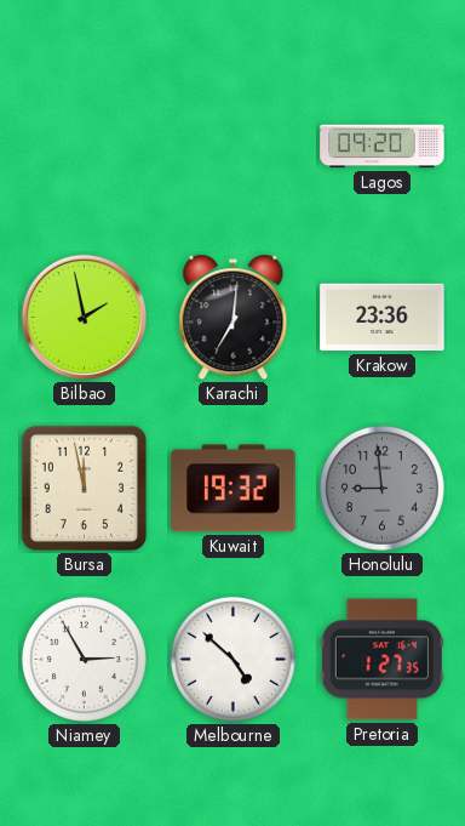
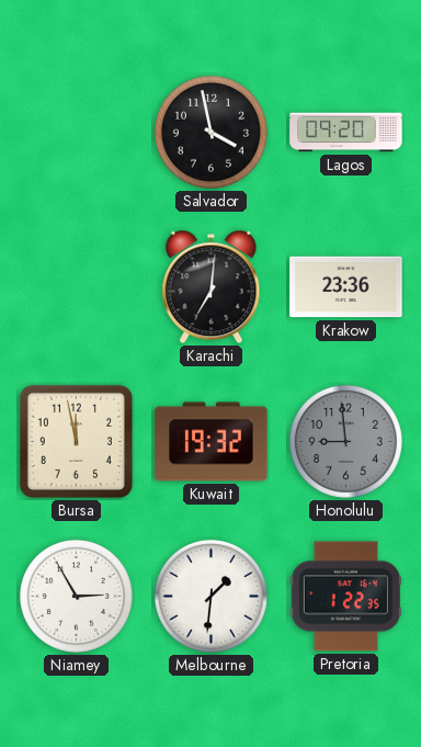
Salvador: none -> 3:58 (210, 132)
Bilbao: 1:58 -> none (84, 317)
Melbourne: 4:52 -> 1:31 (210, 596)
Pretoria: 1:27 -> 1:22 (345, 597)
